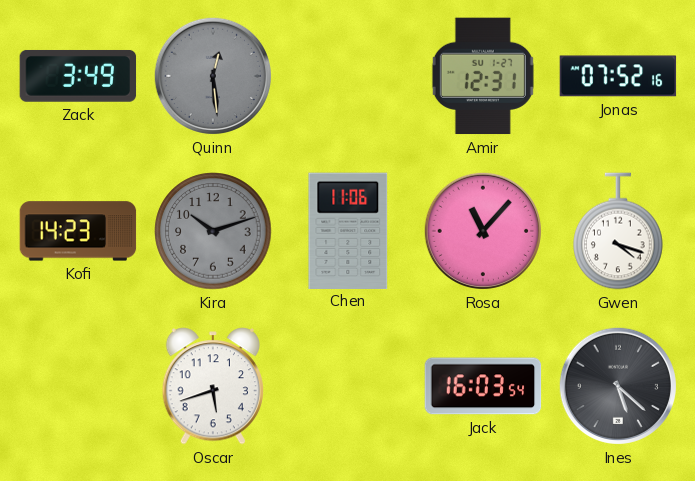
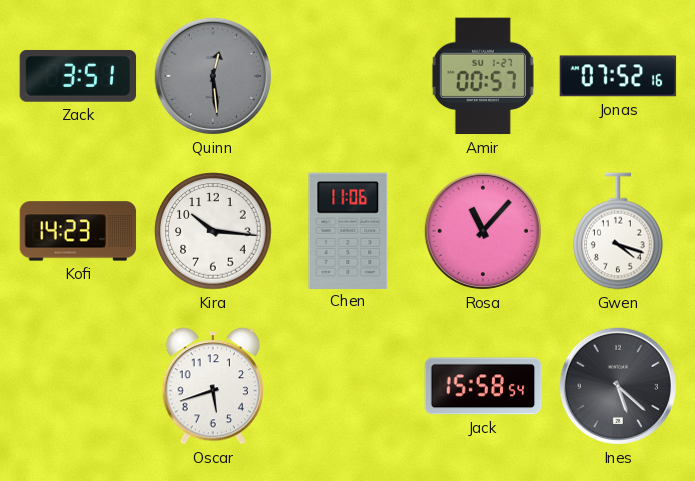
Zack: 3:49 -> 3:51 (78, 76)
Amir: 12:31 -> 00:57 (483, 76)
Kira: 10:12 -> 10:16 (213, 231)
Kira dial: grey -> white (213, 231)
Jack: 16:03 -> 15:58 (483, 386)
